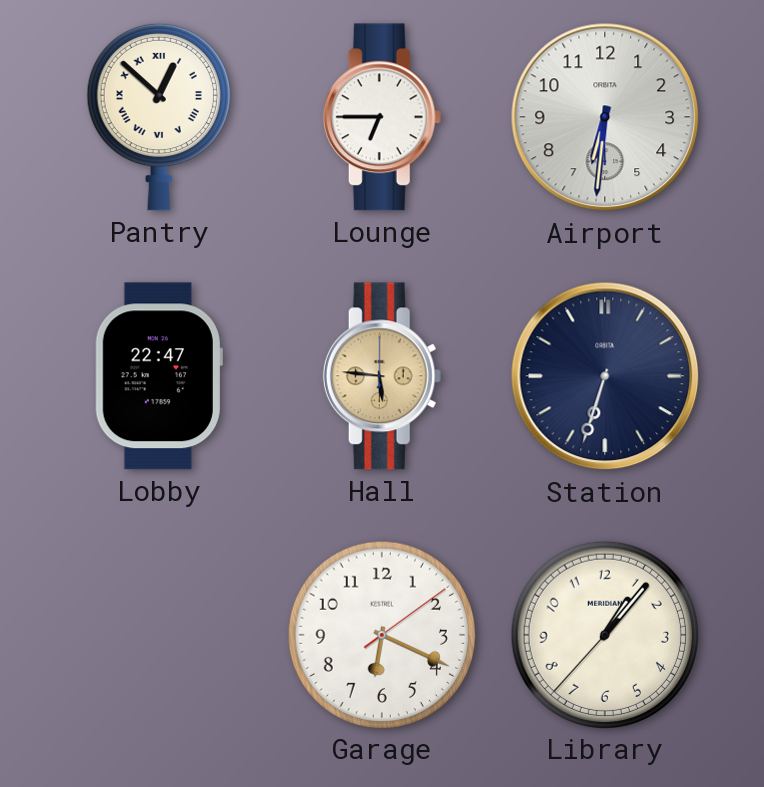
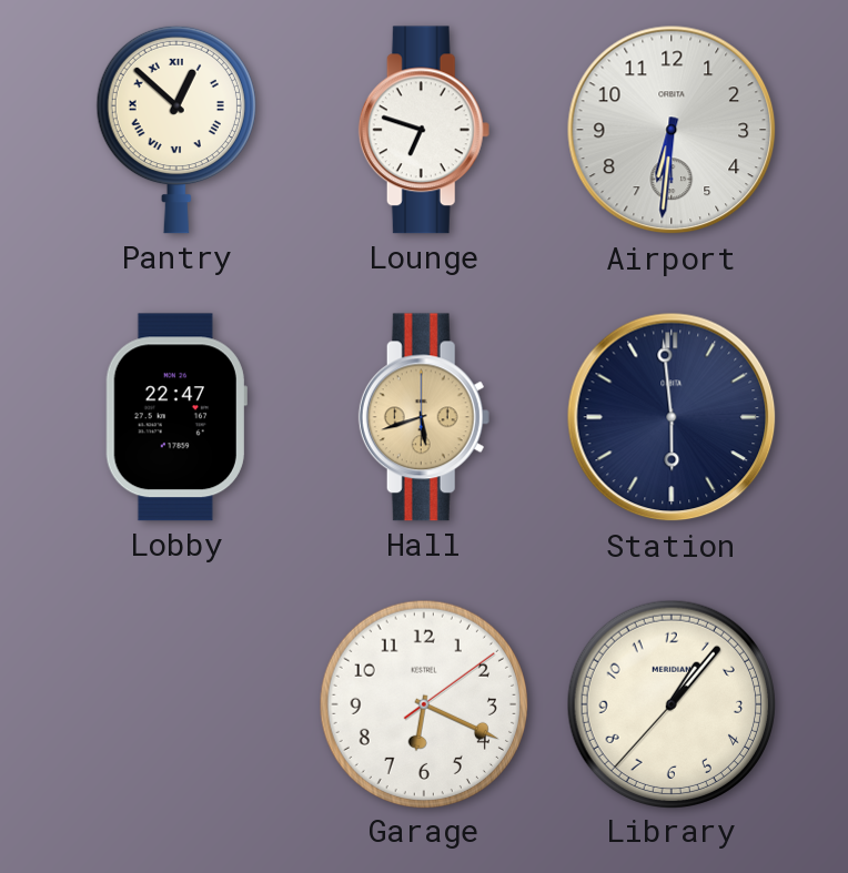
Lounge: 6:45 -> 6:48 (424, 130)
Hall: 5:46 -> 5:42 (424, 417)
Station: 6:33 -> 5:59 (672, 417)
